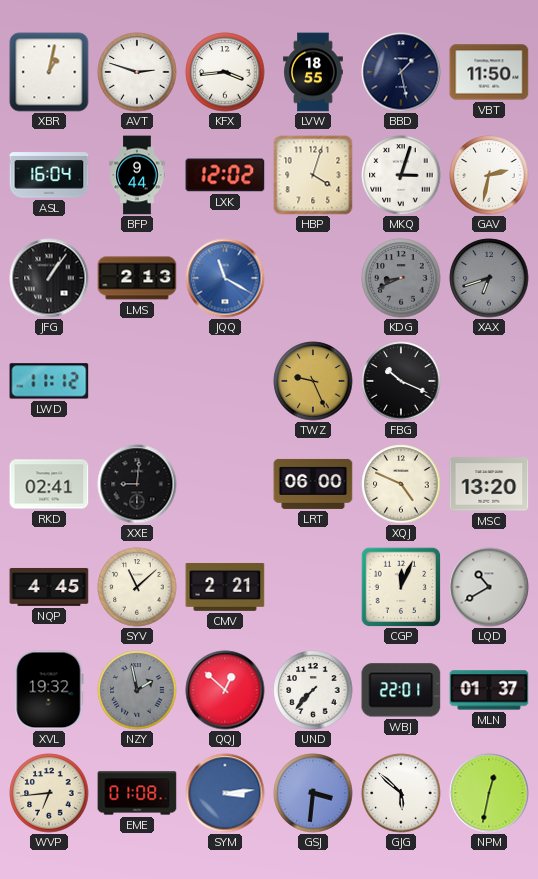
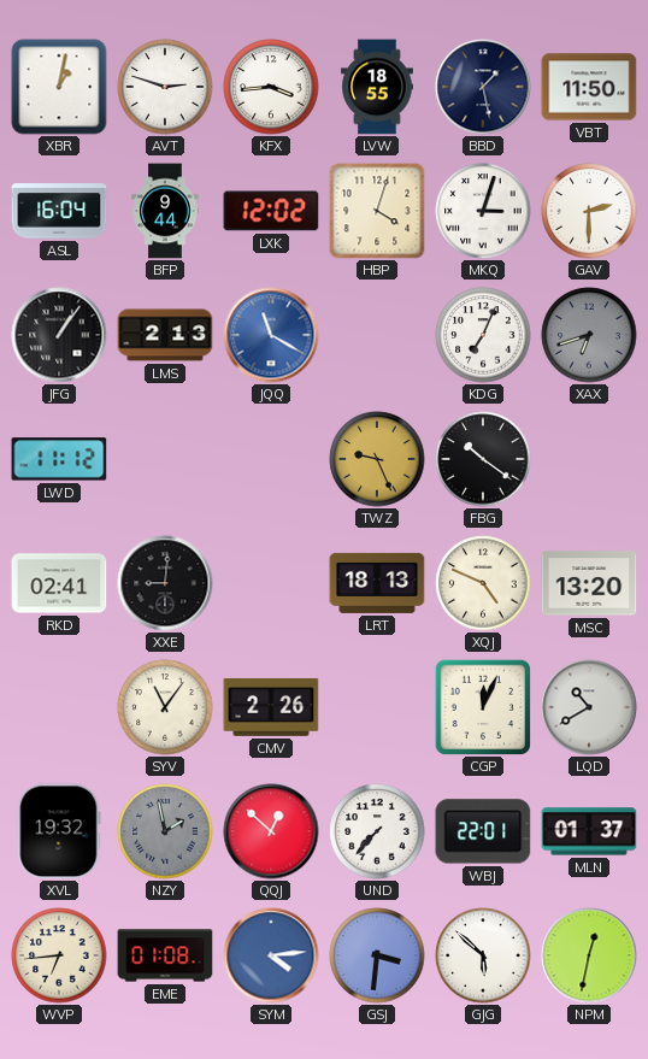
GAV: 2:32 -> 2:30 (589, 211)
KDG: 8:41 -> 7:04 (483, 335)
KDG dial: grey -> white (483, 335)
FBG: 10:19 -> 10:21 (483, 459)
LRT: 06:00 -> 18:13 (377, 583)
NQP: 4:45 -> none (49, 587)
SYV: 11:08 -> 11:06 (165, 707)
CMV: 2:21 -> 2:26 (271, 707)
SYM: 3:14 -> 4:14 (271, 955)
